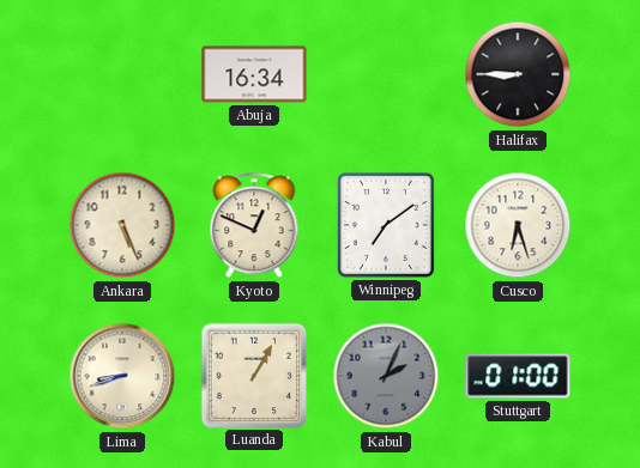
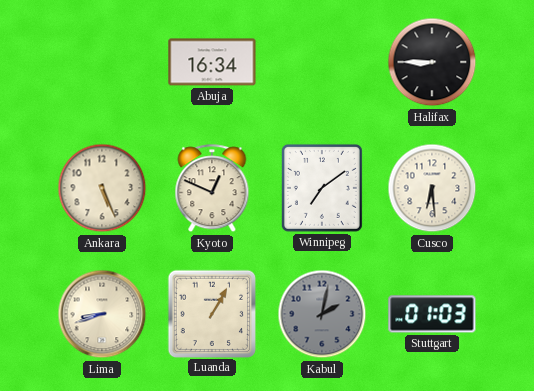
Cusco: 6:27 -> 6:29 (432, 188)
Kabul: 2:04 -> 2:02 (322, 314)
Stuttgart: 01:00 -> 01:03 (432, 314)
